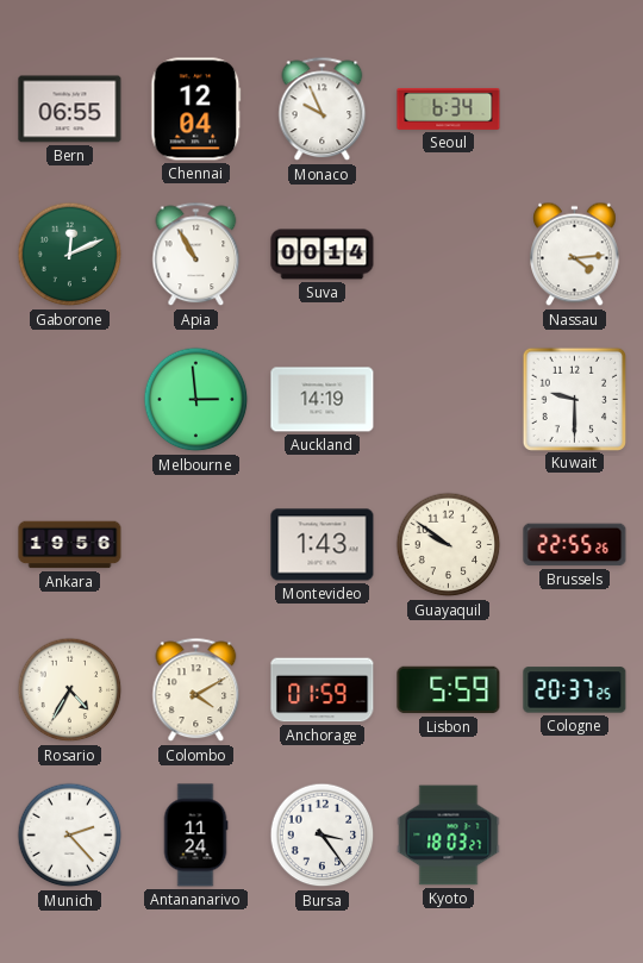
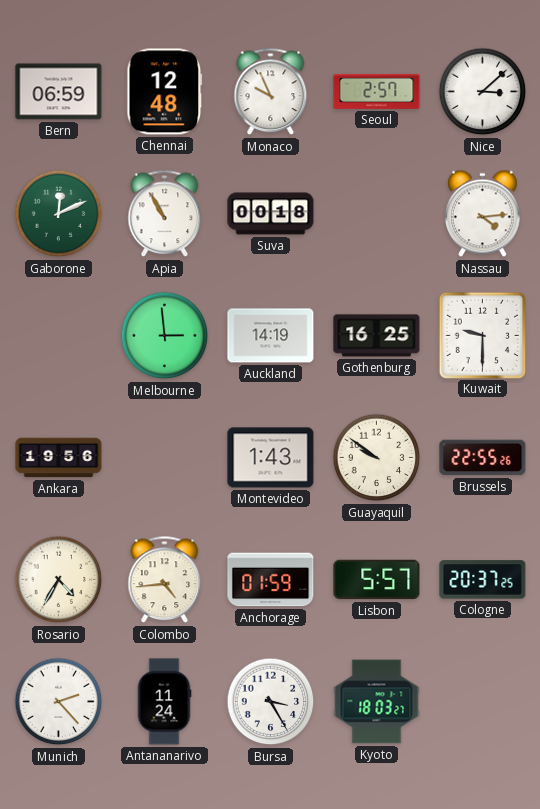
Bern: 06:55 -> 06:59 (59, 92)
Chennai: 12:04 -> 12:48 (165, 92)
Seoul: 6:34 -> 2:57 (377, 91)
Nice: none -> 3:08 (483, 92)
Suva: 00:14 -> 00:18 (271, 214)
Gothenburg: none -> 16:25 (377, 336)
Colombo: 4:10 -> 4:44 (165, 580)
Lisbon: 5:59 -> 5:57 (377, 580)
Bursa: 3:24 -> 3:25 (271, 702)
